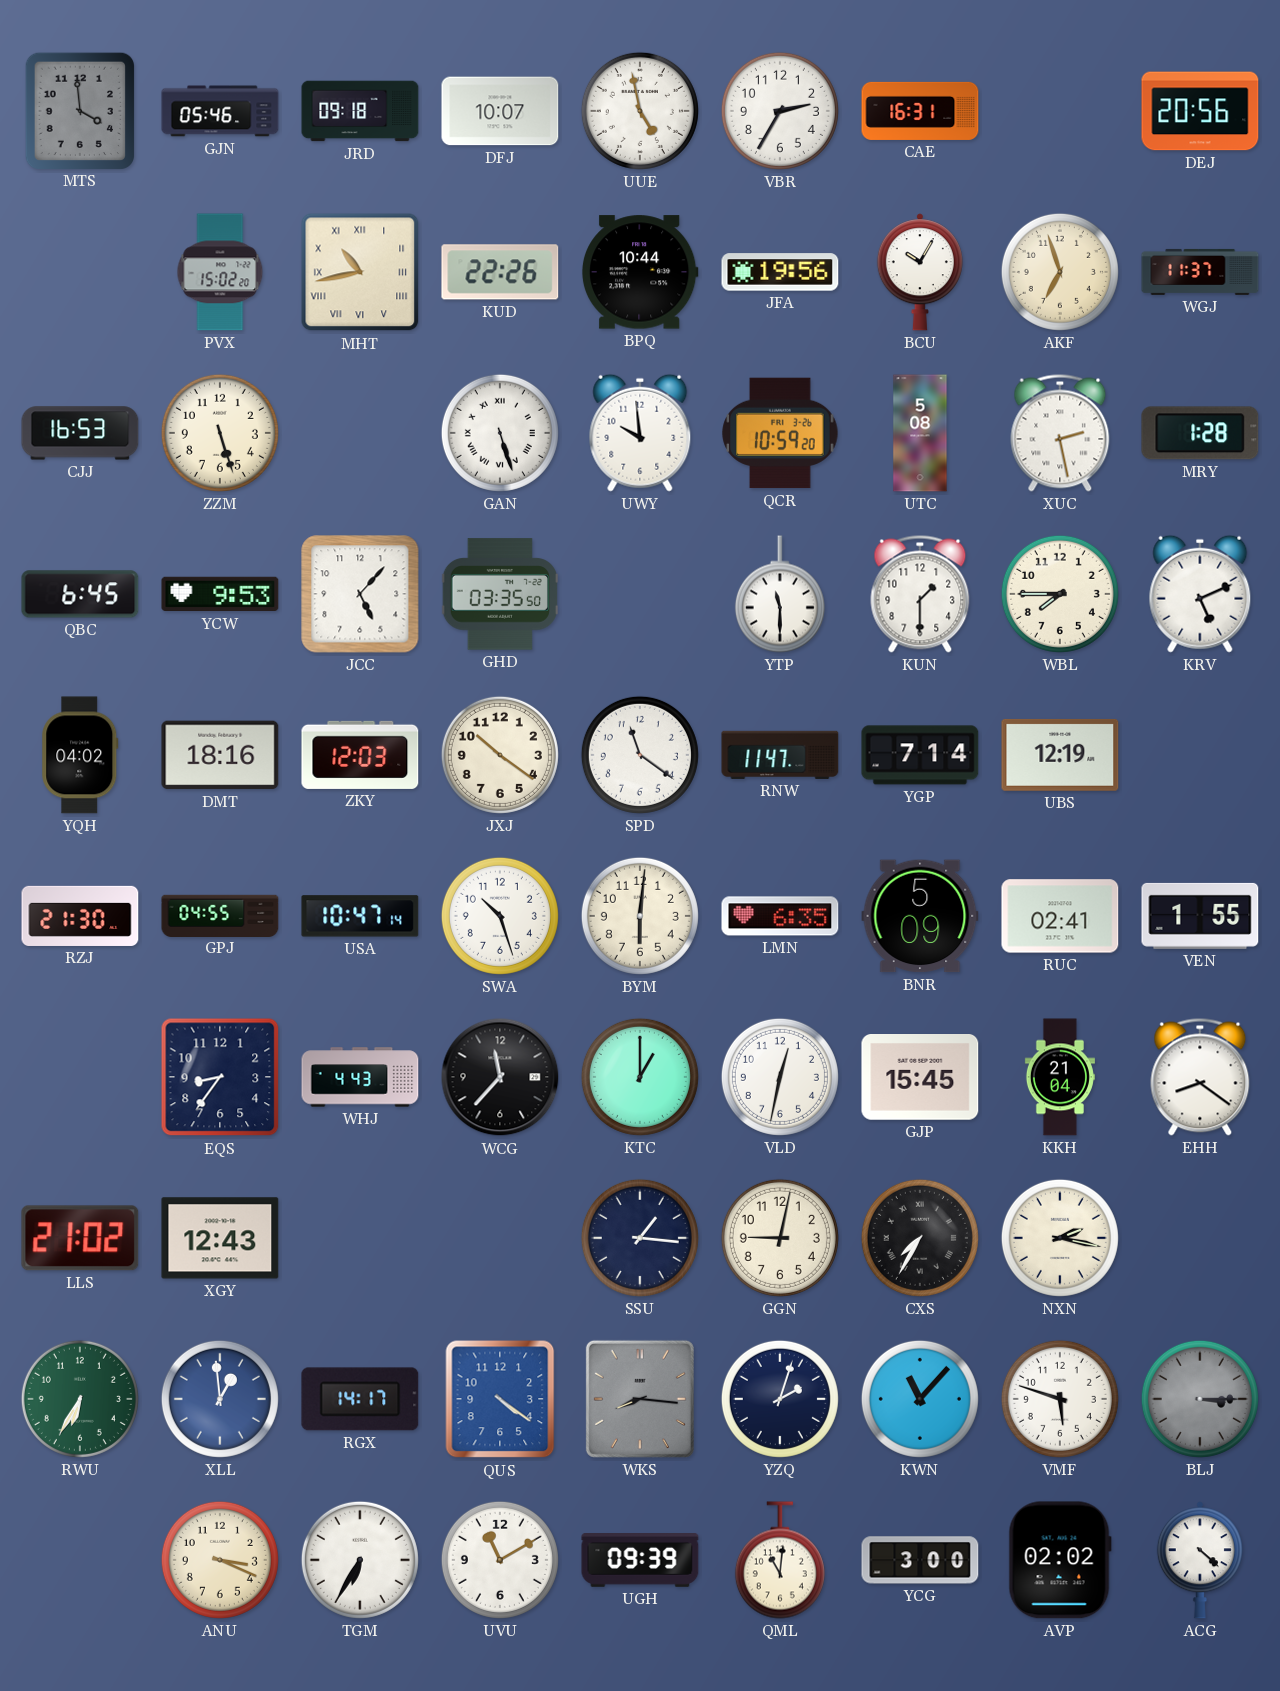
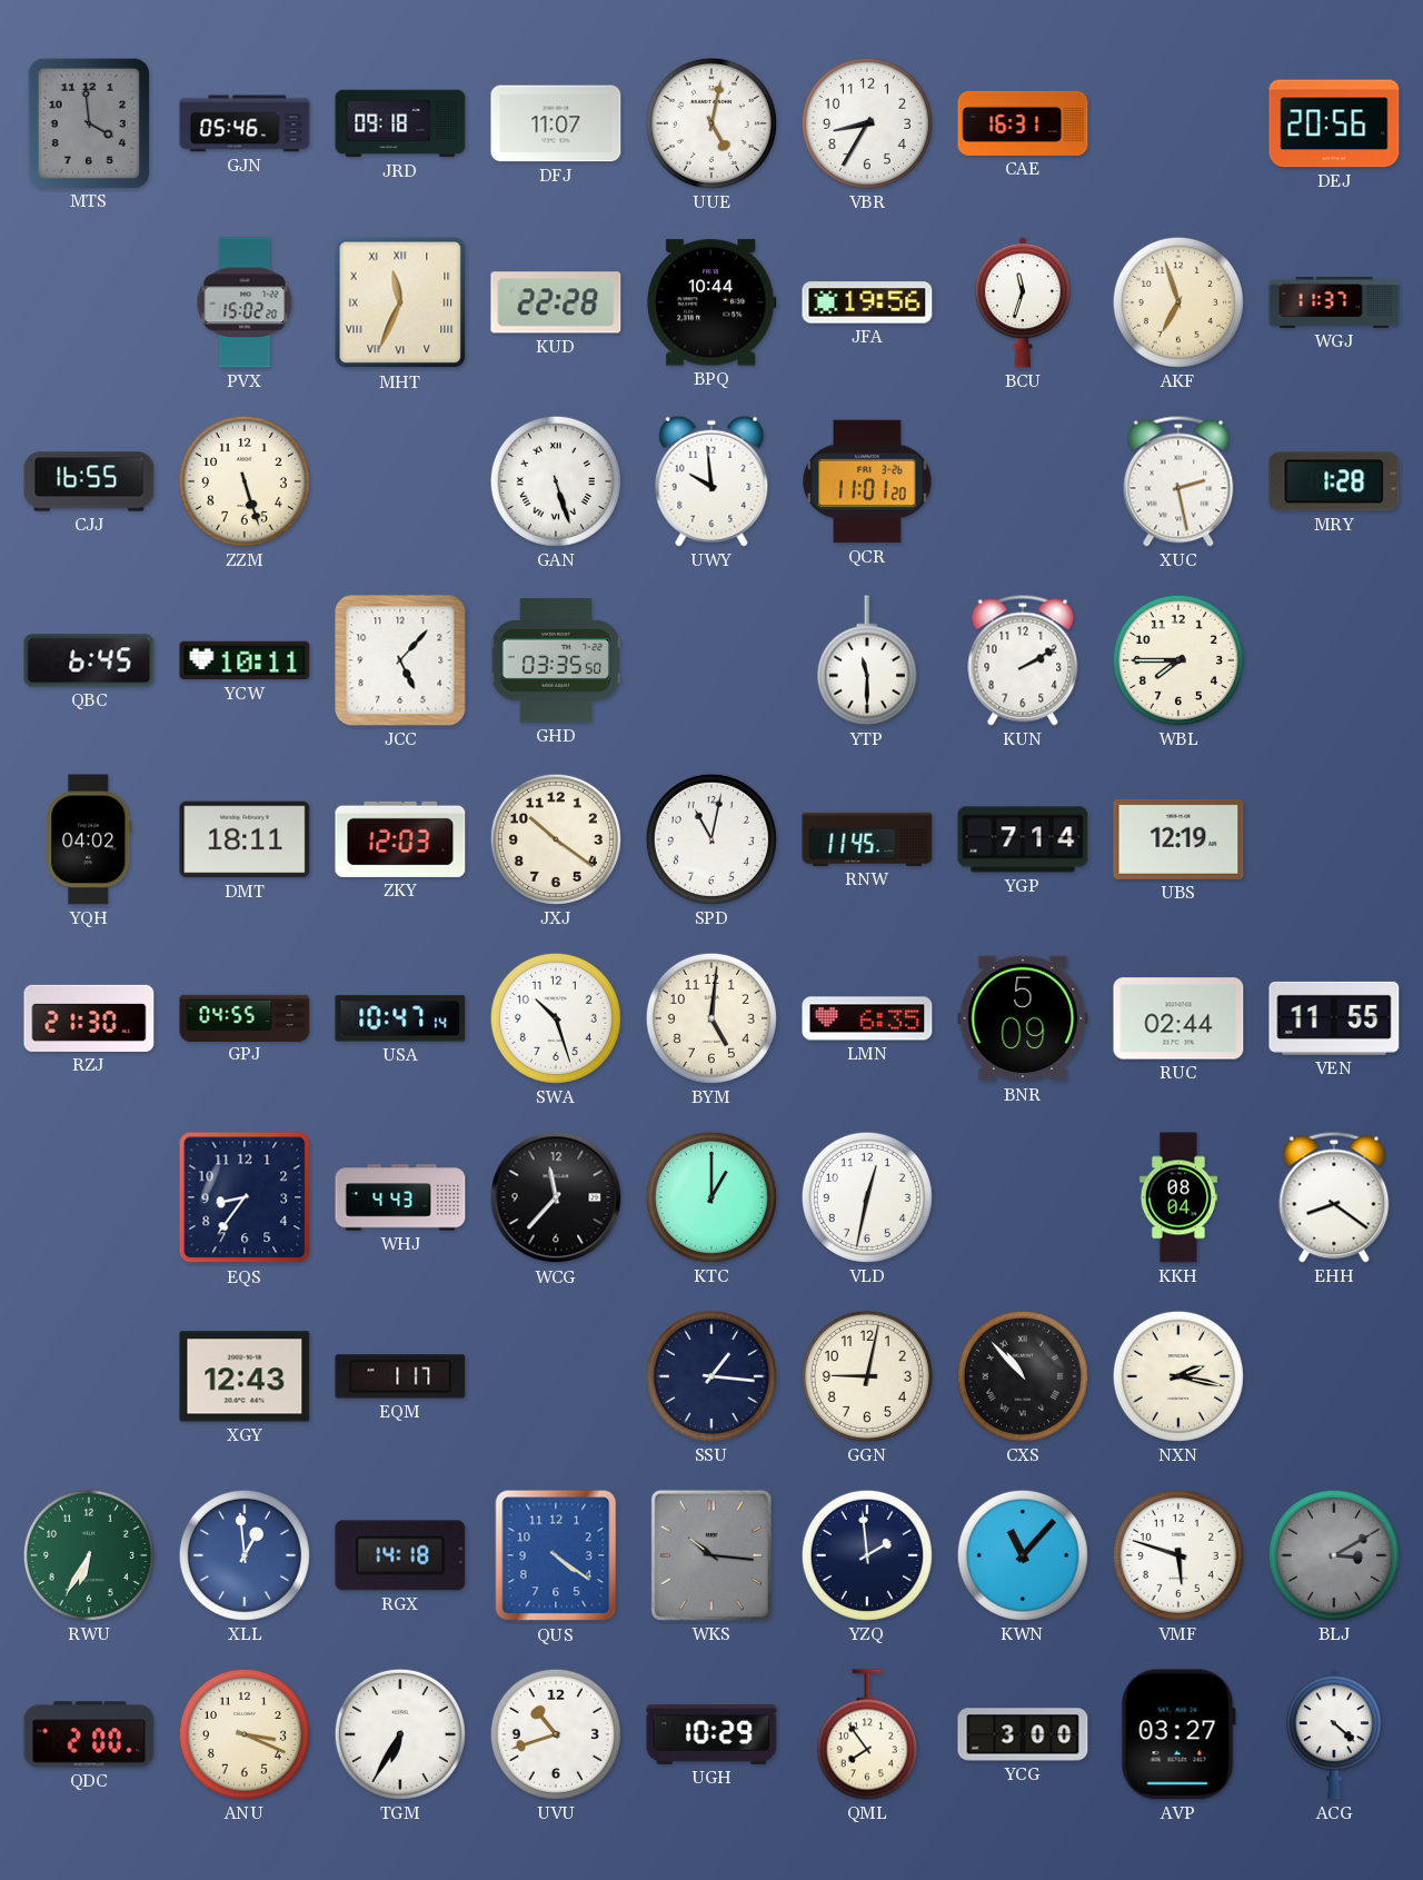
DFJ: 10:07 -> 11:07 (556, 123)
UUE: 4:58 -> 5:02 (711, 123)
VBR: 2:35 -> 8:35 (867, 123)
MHT: 10:43 -> 11:34 (400, 302)
KUD: 22:26 -> 22:28 (556, 302)
BCU: 10:05 -> 11:33 (1023, 302)
CJJ: 16:53 -> 16:55 (89, 481)
QCR: 10:59 -> 11:01 (867, 481)
UTC: 5:08 -> none (920, 433)
YCW: 9:53 -> 10:11 (245, 660)
KUN: 1:30 -> 2:10 (1023, 660)
KRV: 5:11 -> none (1200, 594)
DMT: 18:16 -> 18:11 (245, 839)
SPD: 11:21 -> 11:02 (711, 839)
RNW: 11:47 -> 11:45 (867, 839)
BYM: 6:01 -> 5:01 (711, 1018)
RUC: 02:41 -> 02:44 (1178, 1018)
VEN: 1:55 -> 11:55 (1334, 1018)
GJP: 15:45 -> none (920, 1078)
KKH: 21:04 -> 08:04 (1178, 1197)
LLS: 21:02 -> none (80, 1238)
EQM: none -> 1:17 (400, 1376)
CXS: 7:35 -> 10:53 (1023, 1376)
RGX: 14:17 -> 14:18 (400, 1555)
WKS: 8:16 -> 10:16 (711, 1555)
YZQ: 2:03 -> 1:59 (867, 1555)
BLJ: 3:15 -> 3:10 (1334, 1555)
QDC: none -> 2:00 (89, 1734)
UVU: 11:10 -> 10:42 (556, 1734)
UGH: 09:39 -> 10:29 (711, 1735)
QML: 11:01 -> 7:54 (867, 1734)
AVP: 02:02 -> 03:27 (1178, 1734)
